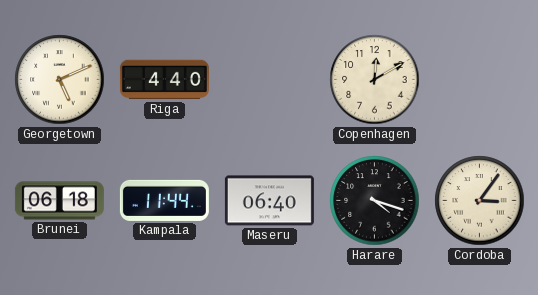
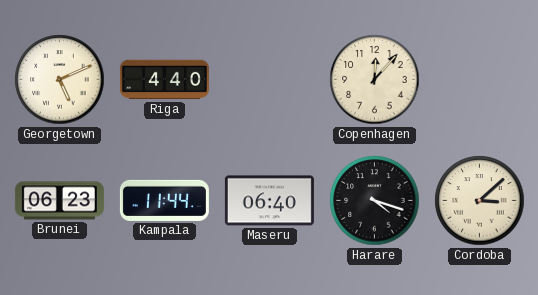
Copenhagen: 12:10 -> 12:07 (375, 80)
Brunei: 06:18 -> 06:23 (59, 201)
Cordoba: 3:06 -> 3:08 (480, 201)
